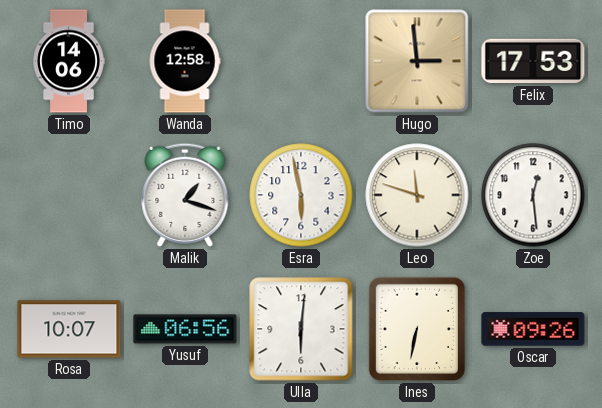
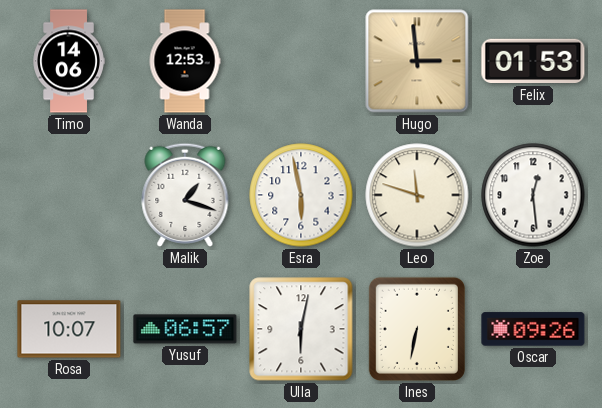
Wanda: 12:58 -> 12:53 (185, 61)
Felix: 17:53 -> 01:53 (533, 61)
Yusuf: 06:56 -> 06:57 (185, 329)
Ulla: 6:01 -> 6:02 (301, 329)
